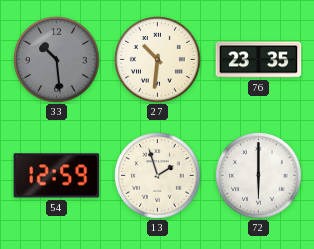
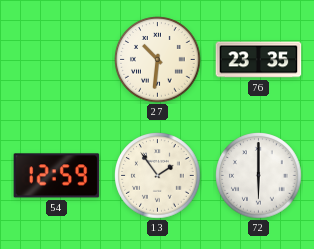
33: 10:29 -> none (57, 60)
13: 1:57 -> 1:54 (158, 176)
